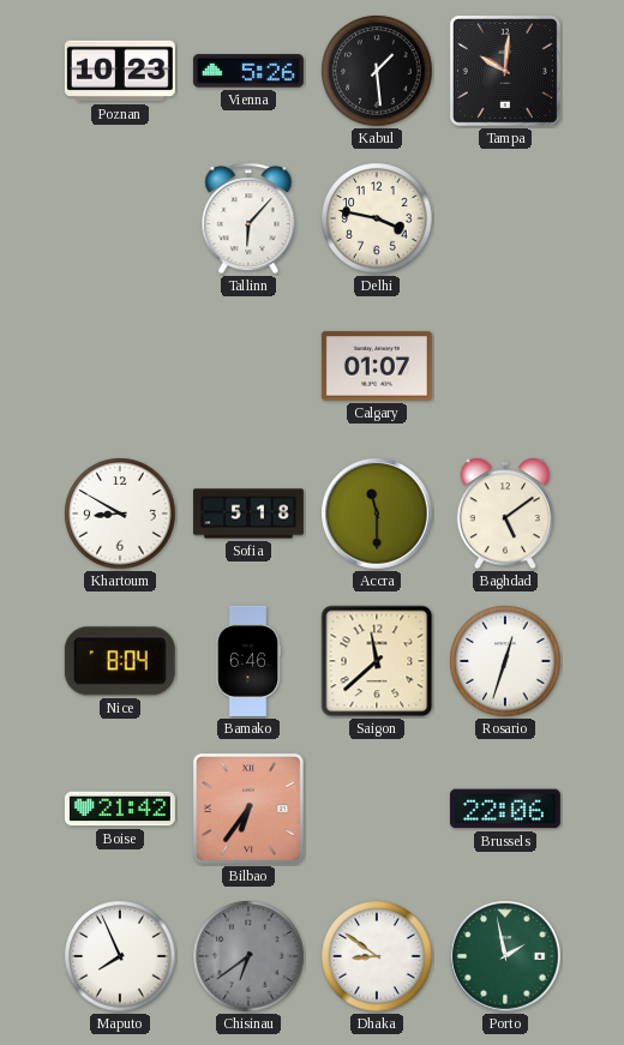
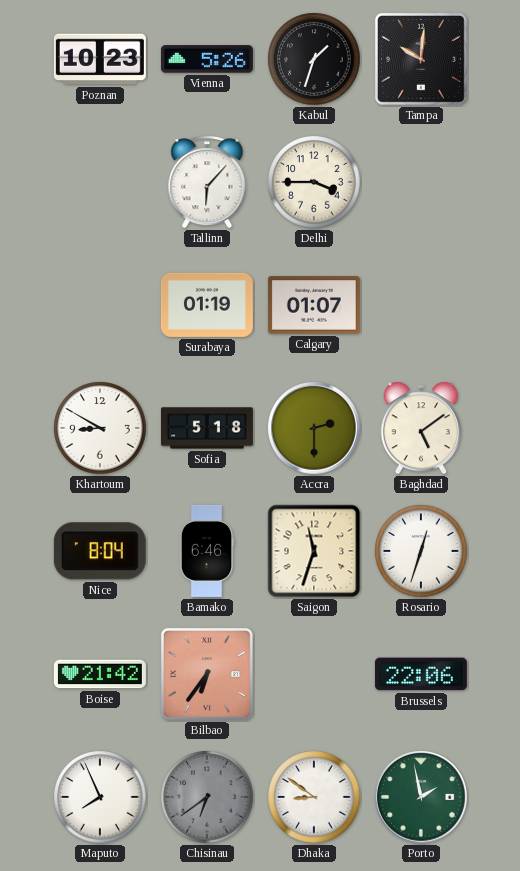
Kabul: 1:29 -> 1:33 (314, 59)
Delhi: 3:47 -> 3:45 (314, 182)
Surabaya: none -> 01:19 (207, 305)
Accra: 11:30 -> 2:30 (314, 428)
Saigon: 11:38 -> 11:33 (314, 551)
